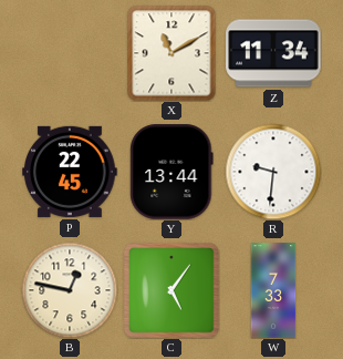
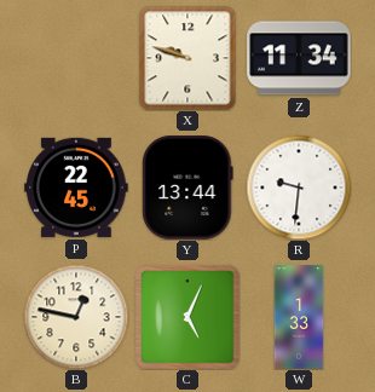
X: 11:10 -> 9:48 (187, 58)
C: 5:06 -> 5:04 (187, 317)
W: 7:33 -> 1:33 (299, 317)
